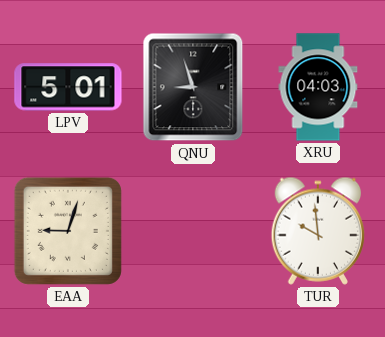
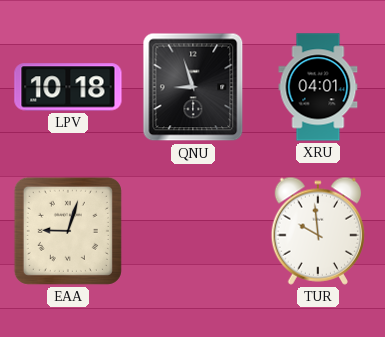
LPV: 5:01 -> 10:18 (68, 87)
XRU: 04:03 -> 04:01 (318, 87)
